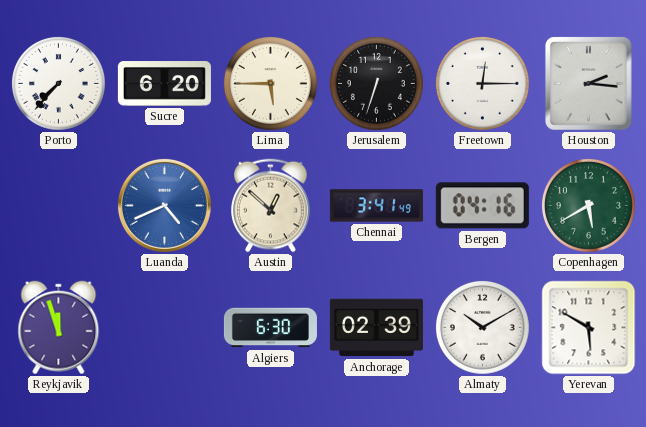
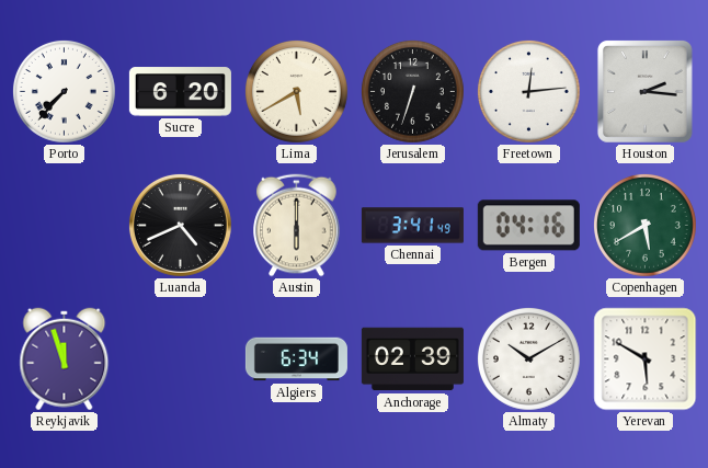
Lima: 5:45 -> 5:40 (297, 92)
Freetown: 12:15 -> 12:14 (529, 92)
Luanda dial: blue -> black (180, 225)
Austin: 12:52 -> 6:00 (297, 226)
Algiers: 6:30 -> 6:34 (296, 359)
